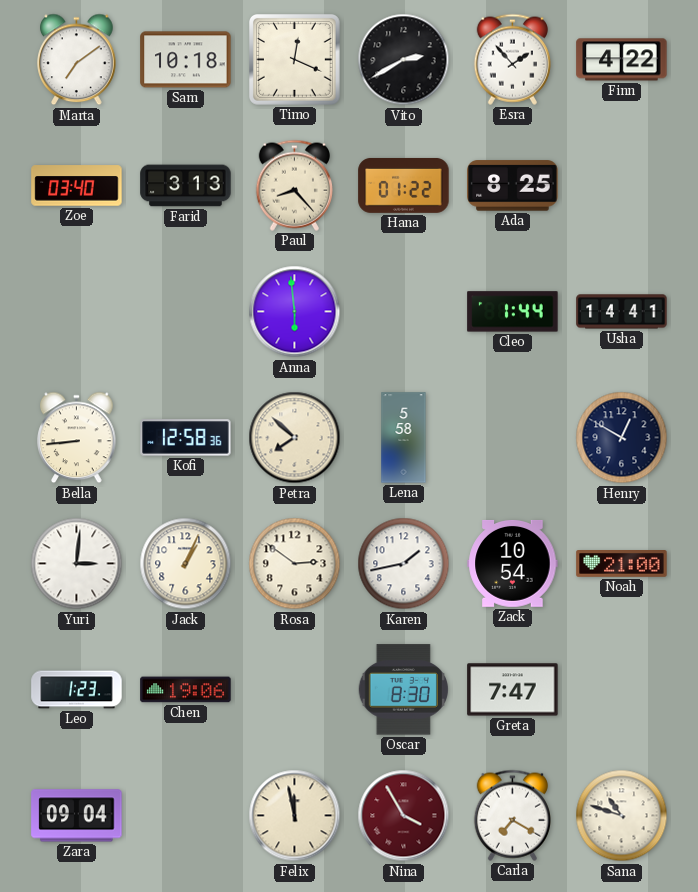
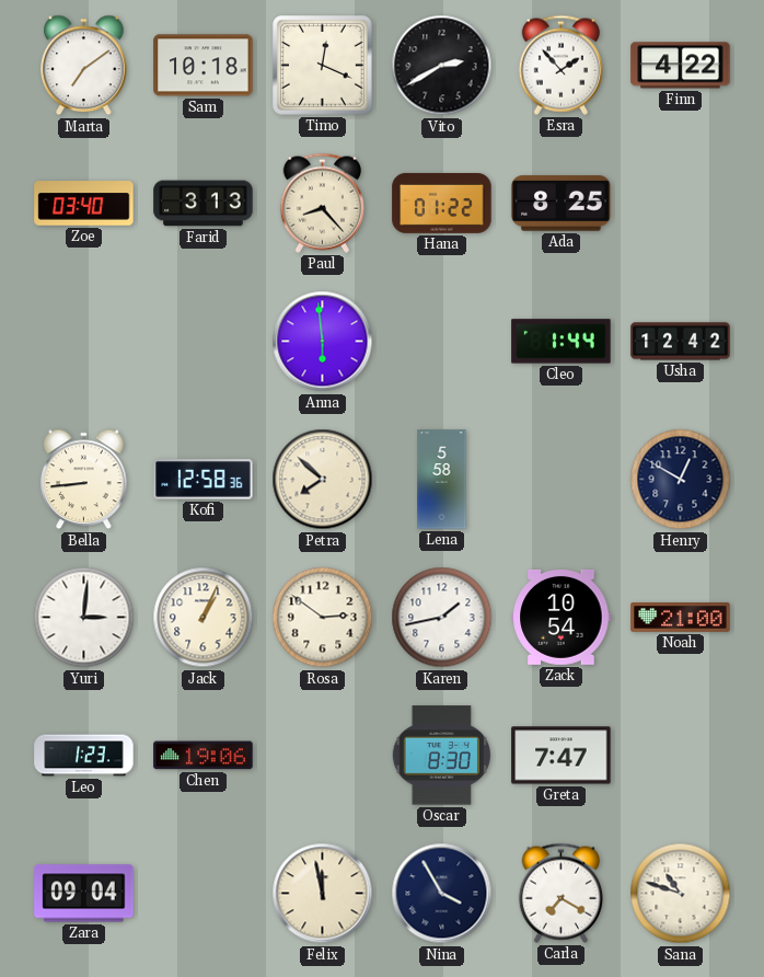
Usha: 14:41 -> 12:42 (681, 342)
Nina dial: burgundy -> navy (442, 894)
